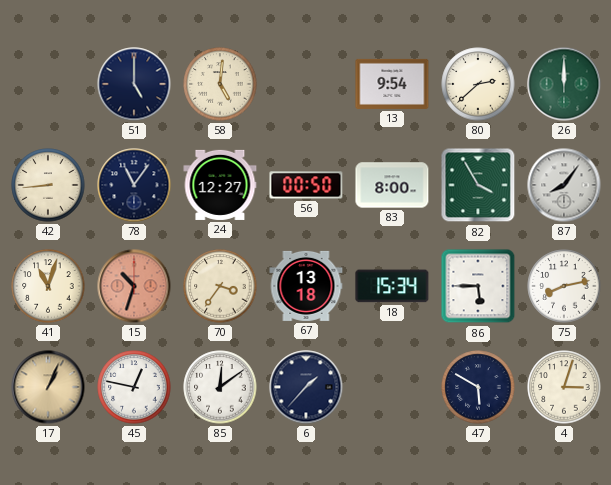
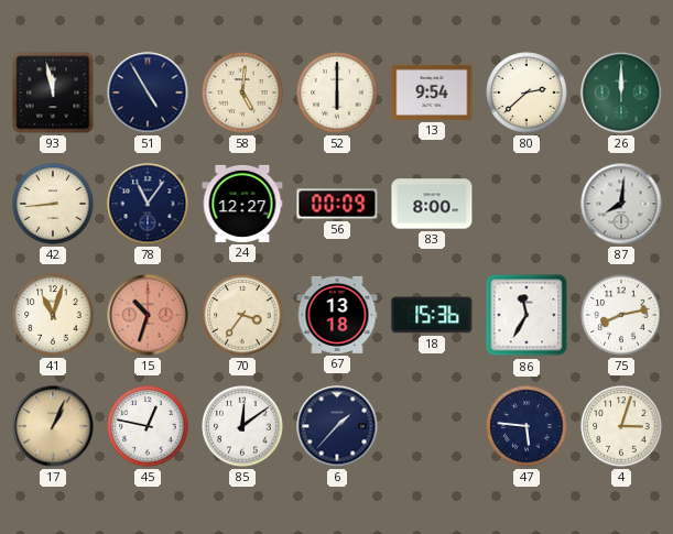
93: none -> 11:58 (53, 92)
51: 5:00 -> 4:55 (148, 92)
52: none -> 6:00 (337, 92)
56: 00:50 -> 00:09 (337, 204)
82: 3:55 -> none (478, 185)
87: 8:06 -> 8:01 (621, 204)
18: 15:34 -> 15:36 (432, 315)
86: 5:45 -> 11:35 (527, 315)
47: 5:50 -> 5:46 (527, 426)
